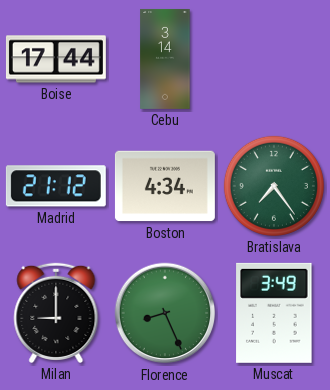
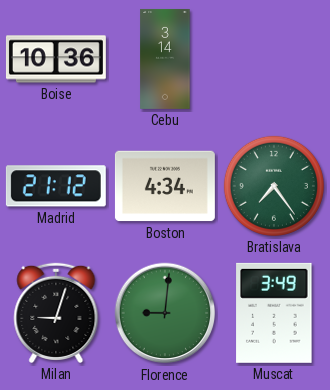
Boise: 17:44 -> 10:36 (56, 59)
Milan: 9:00 -> 9:03 (56, 313)
Florence: 8:26 -> 9:01 (165, 313)
